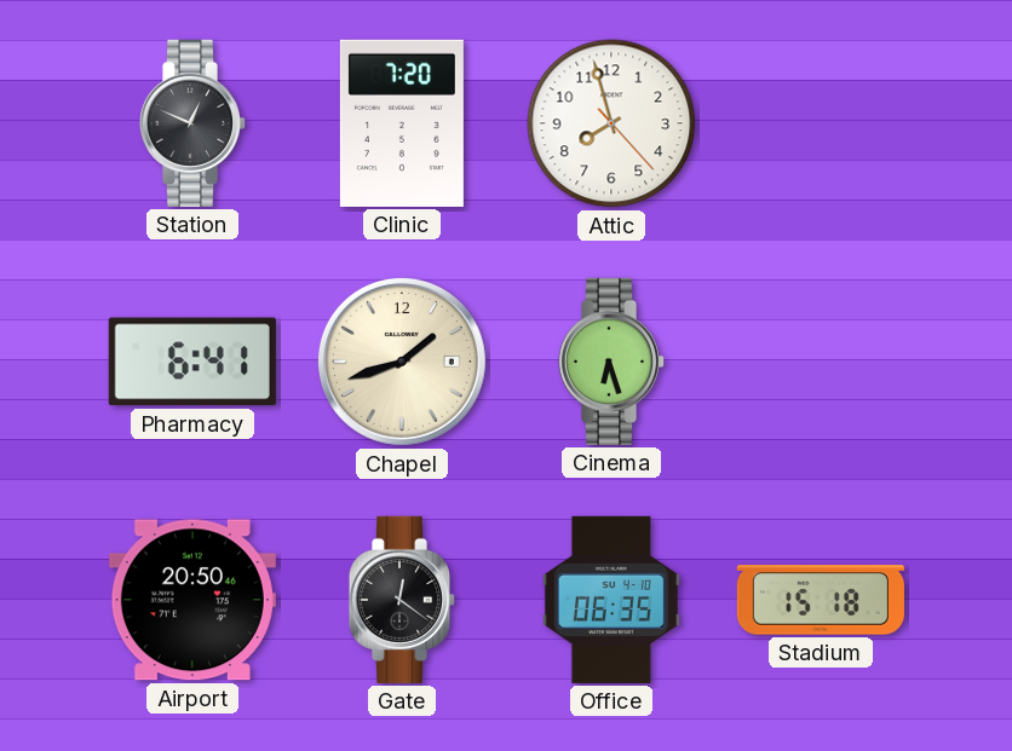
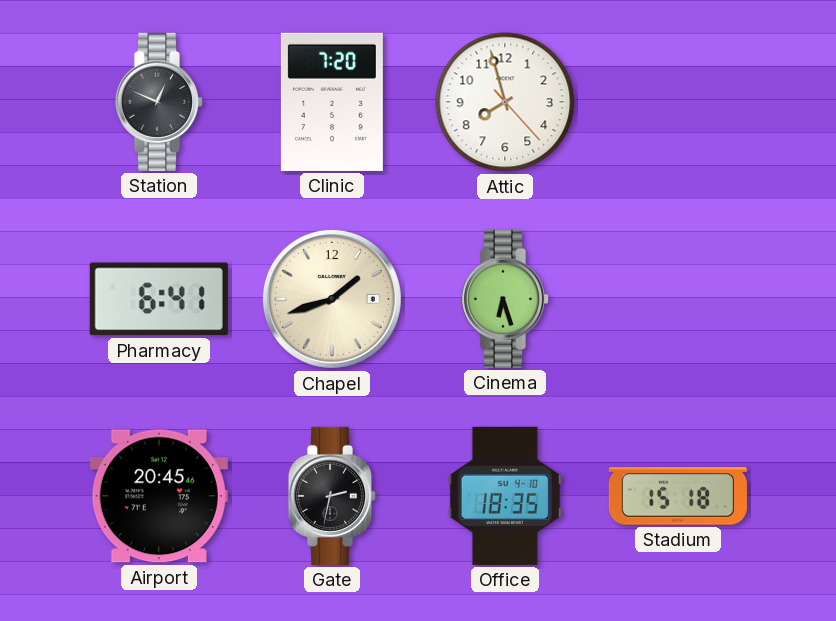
Airport: 20:50 -> 20:45 (159, 496)
Gate: 12:21 -> 2:32 (332, 496)
Office: 06:35 -> 18:35 (505, 496)
